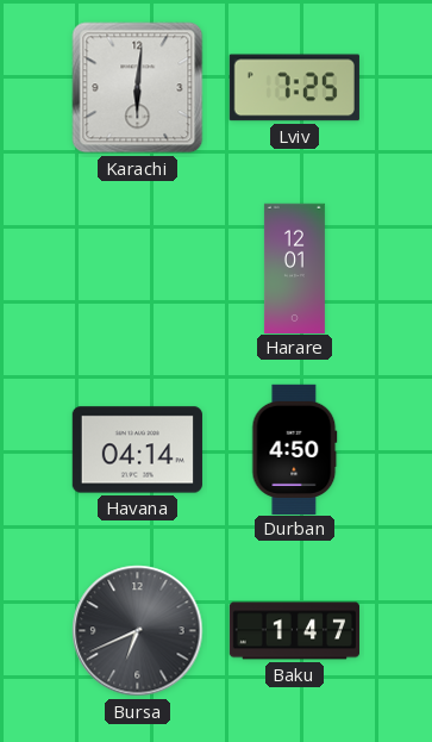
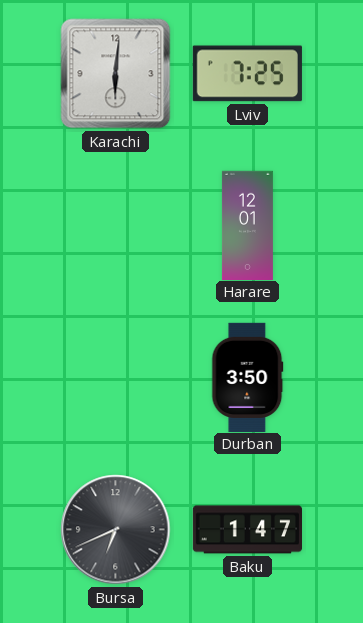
Havana: 04:14 -> none (137, 450)
Durban: 4:50 -> 3:50 (248, 377)
